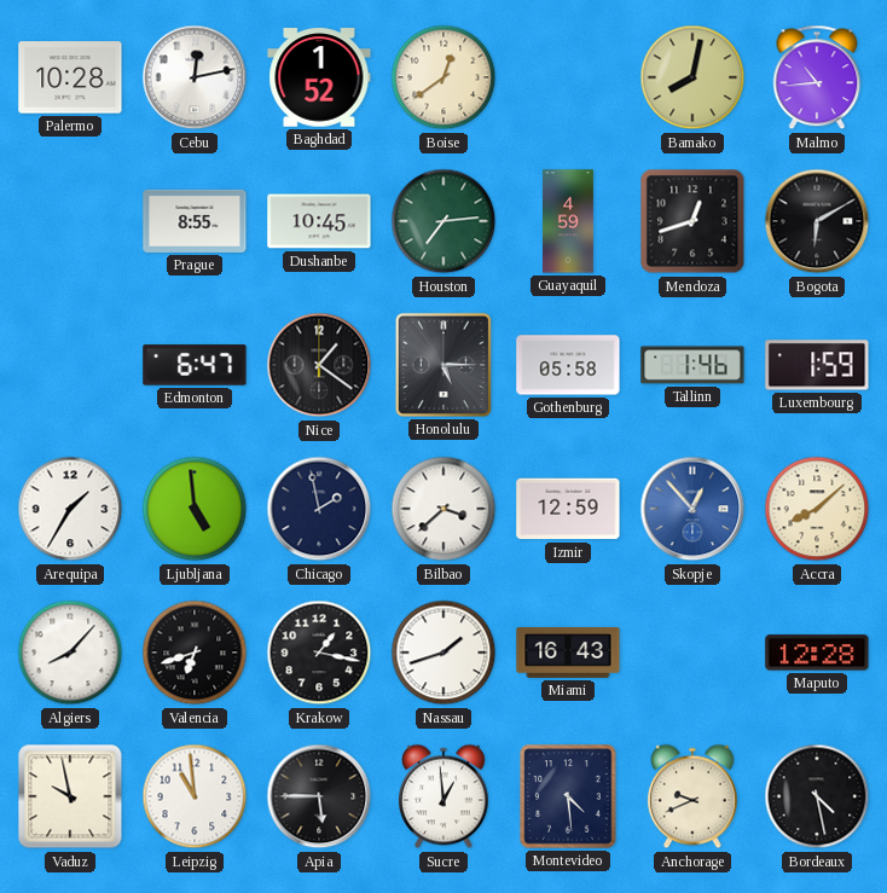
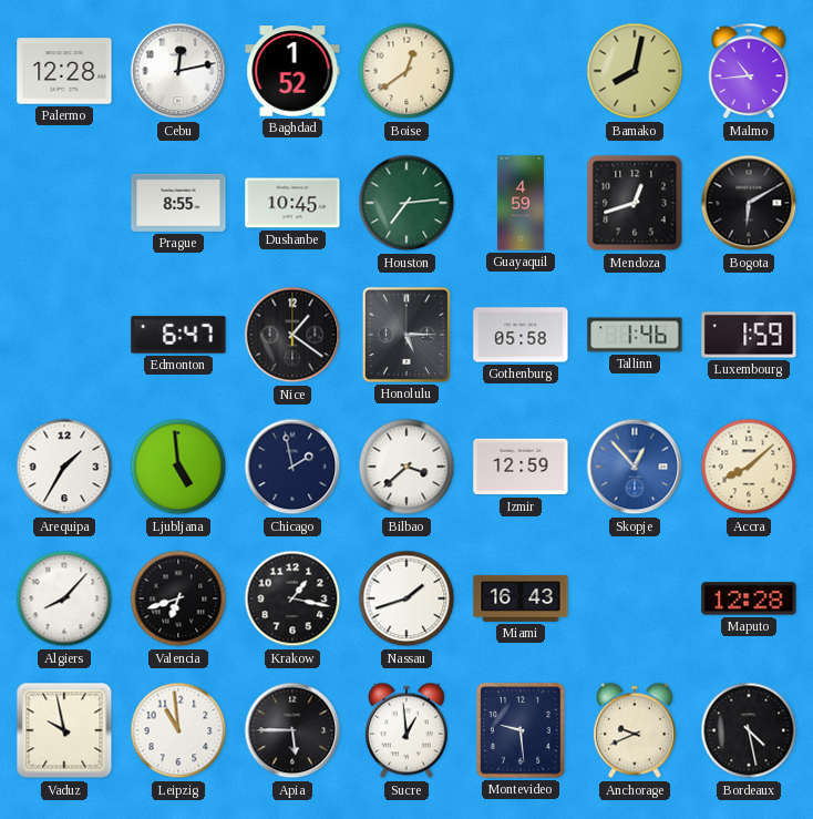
Palermo: 10:28 -> 12:28 (64, 71)
Montevideo: 4:29 -> 9:29 (521, 730)
